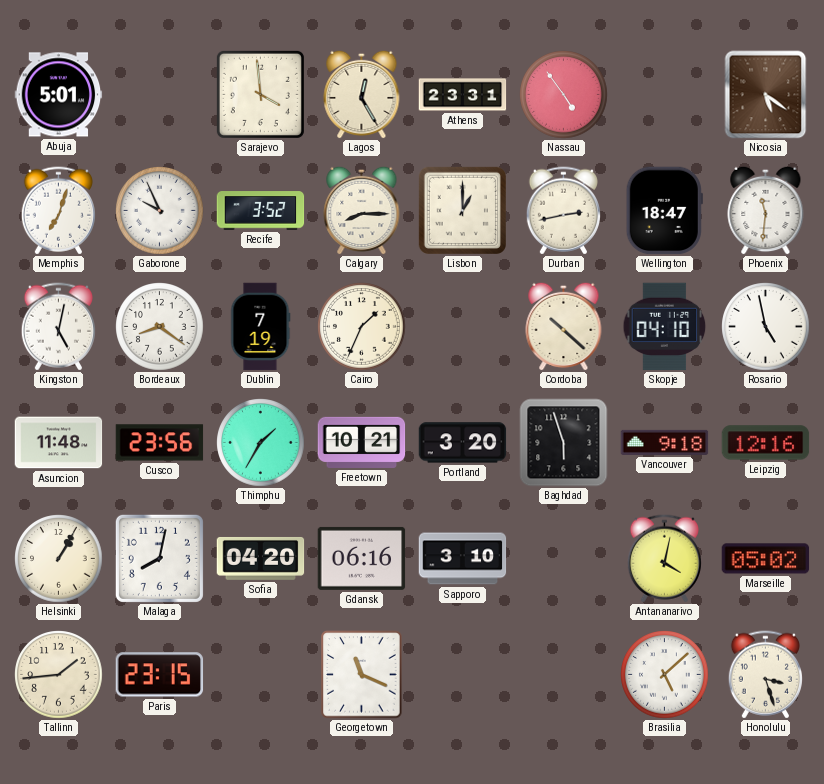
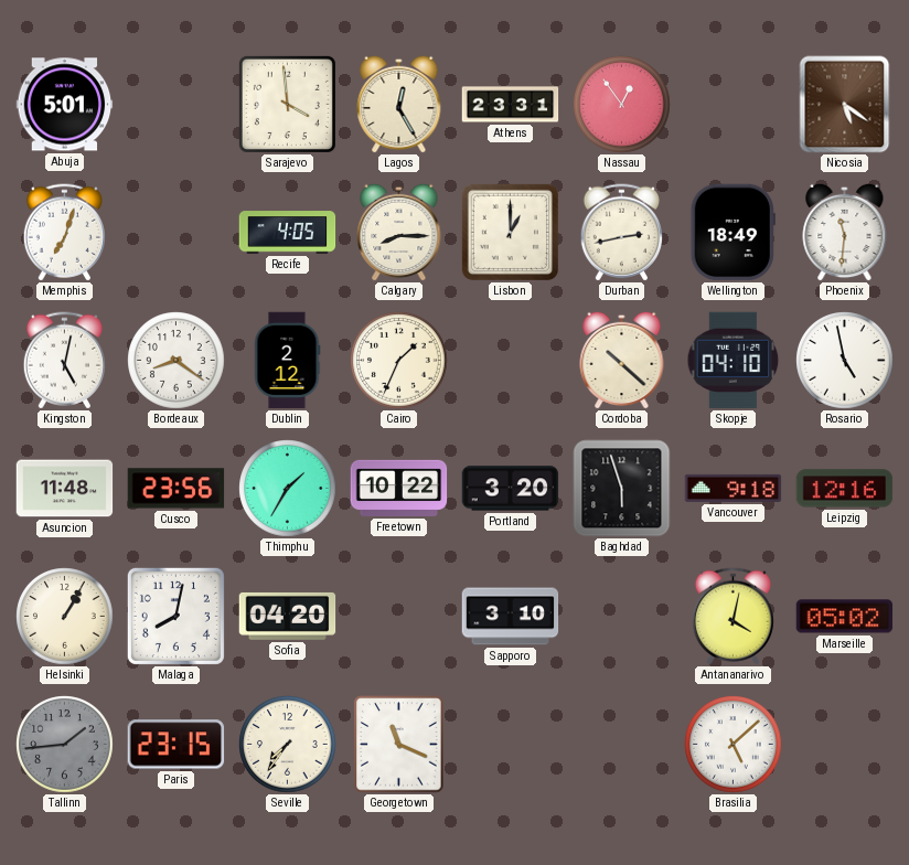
Nassau: 4:54 -> 12:54 (622, 105)
Gaborone: 9:56 -> none (160, 211)
Recife: 3:52 -> 4:05 (288, 233)
Wellington: 18:47 -> 18:49 (732, 233)
Dublin: 7:19 -> 2:12 (287, 361)
Freetown: 10:21 -> 10:22 (399, 488)
Gdansk: 06:16 -> none (362, 558)
Tallinn dial: cream -> grey (65, 745)
Seville: none -> 7:36 (288, 745)
Honolulu: 3:27 -> none (765, 675)
